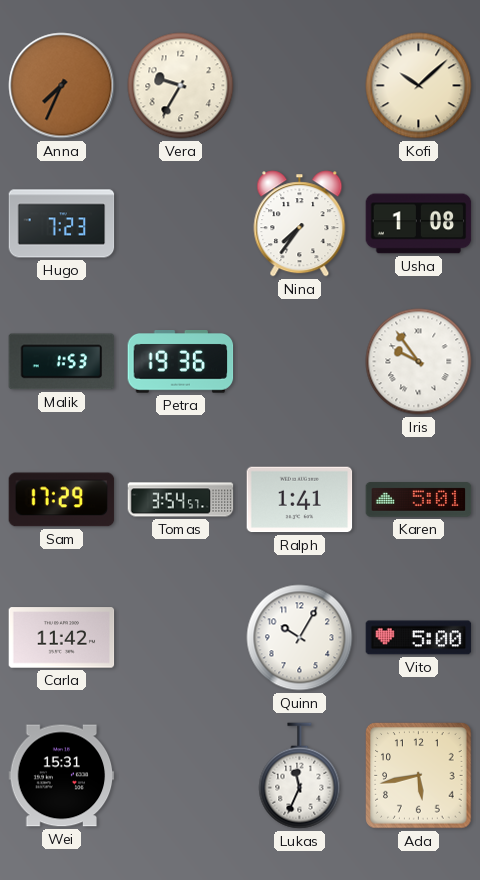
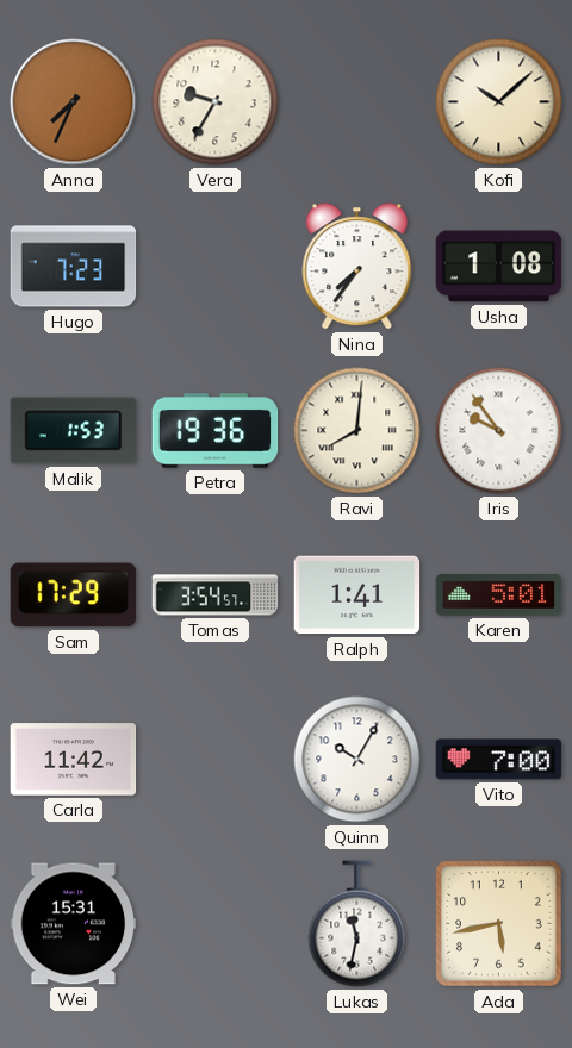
Ravi: none -> 8:01 (357, 431)
Vito: 5:00 -> 7:00 (499, 760)
Lukas: 11:34 -> 11:32 (357, 924)
